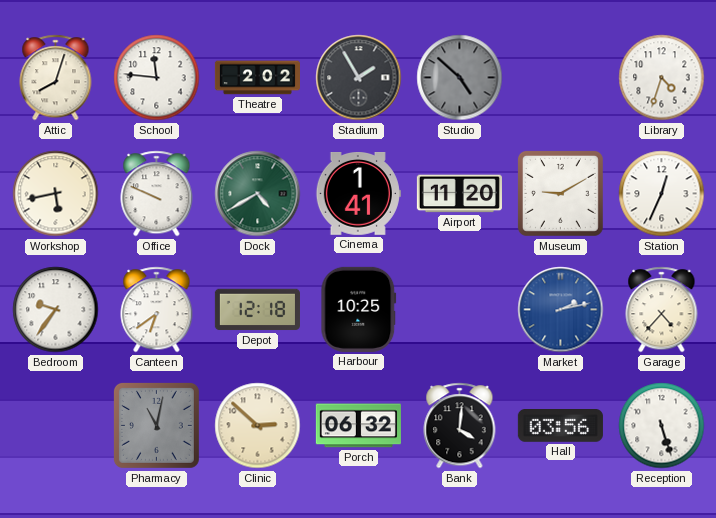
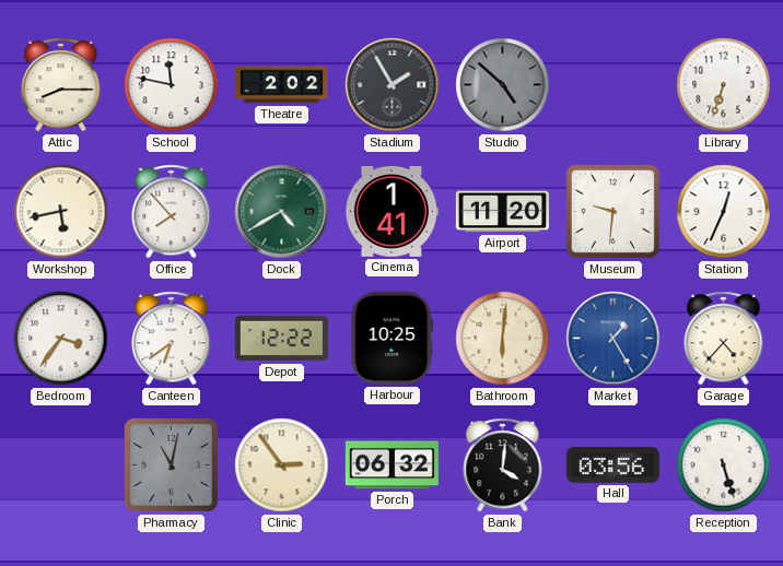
Attic: 8:03 -> 8:15 (61, 85)
School: 11:46 -> 11:47 (172, 85)
Library: 4:33 -> 6:33 (724, 85)
Office: 9:49 -> 7:53 (172, 212)
Museum: 9:10 -> 9:31 (612, 211)
Bedroom: 9:36 -> 3:36 (61, 339)
Depot: 12:18 -> 12:22 (281, 339)
Bathroom: none -> 6:01 (503, 339)
Market: 2:13 -> 1:25 (613, 339)
Clinic: 2:52 -> 2:54 (282, 465)
